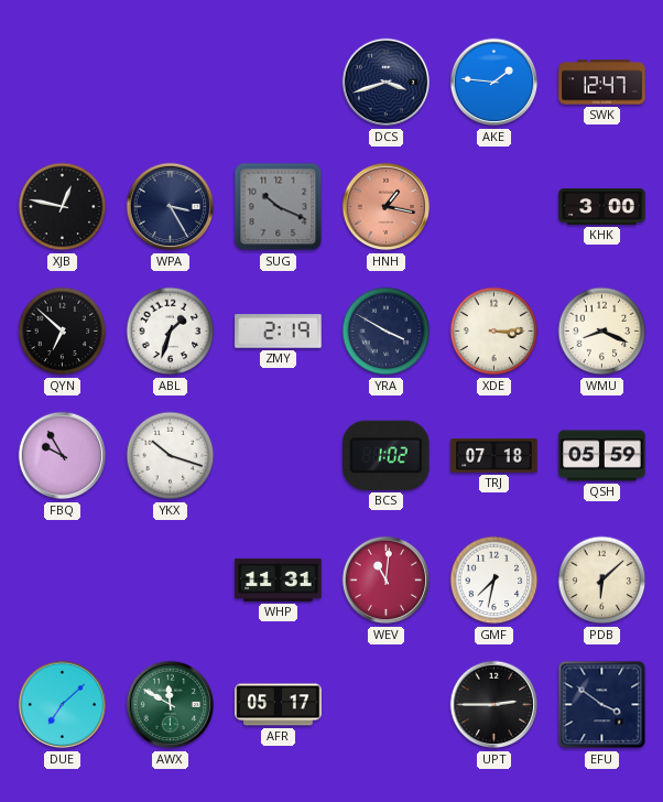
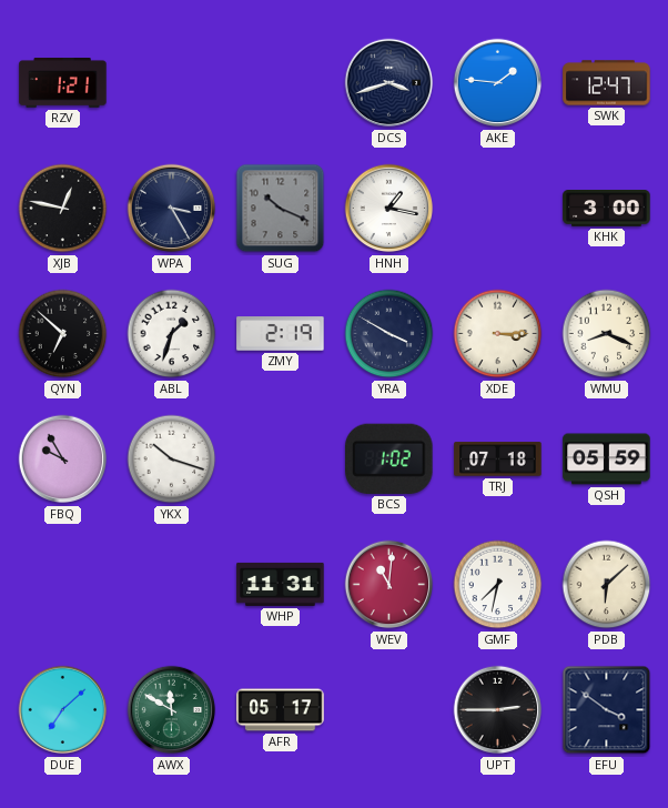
RZV: none -> 1:21 (63, 83)
HNH dial: salmon -> white (389, 209)
